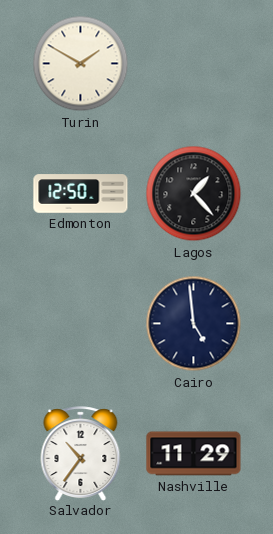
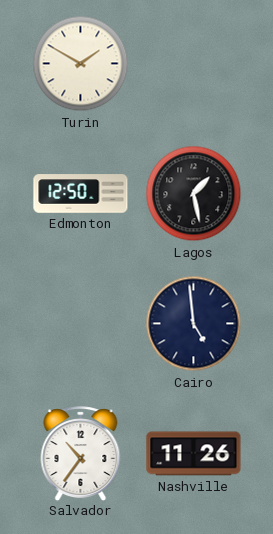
Lagos: 1:23 -> 1:28 (194, 194)
Nashville: 11:29 -> 11:26 (194, 454)
